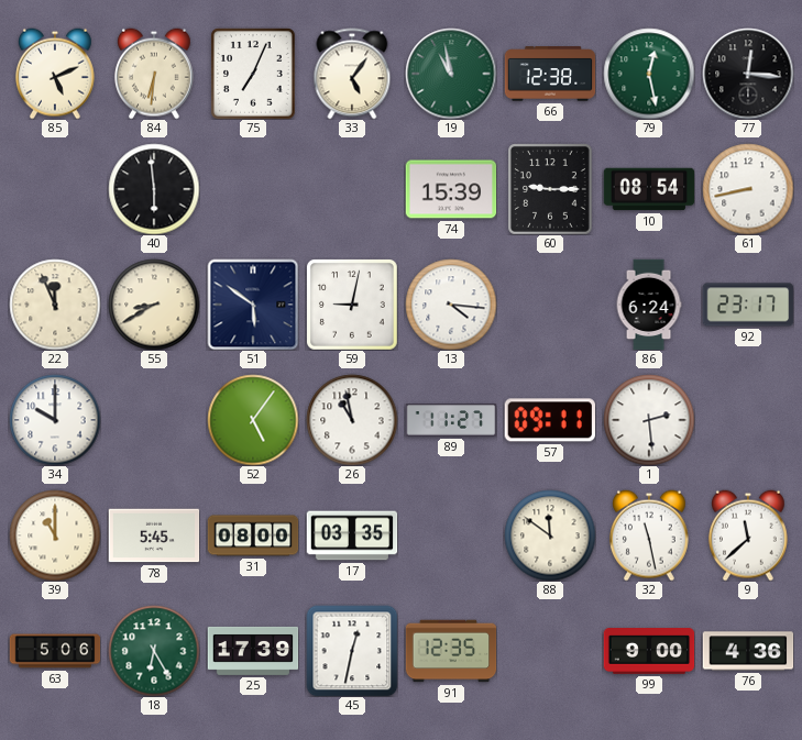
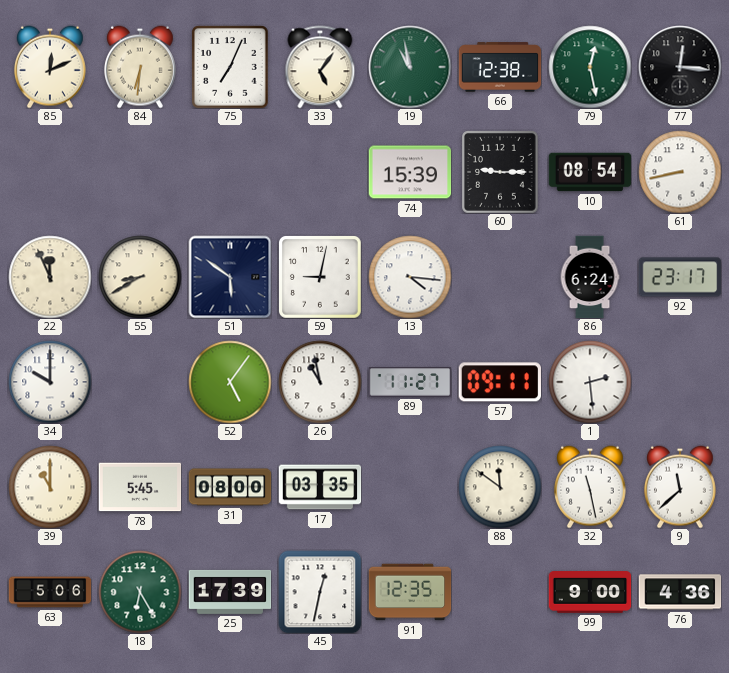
85: 5:11 -> 12:11 (50, 67)
40: 5:59 -> none (154, 189)
